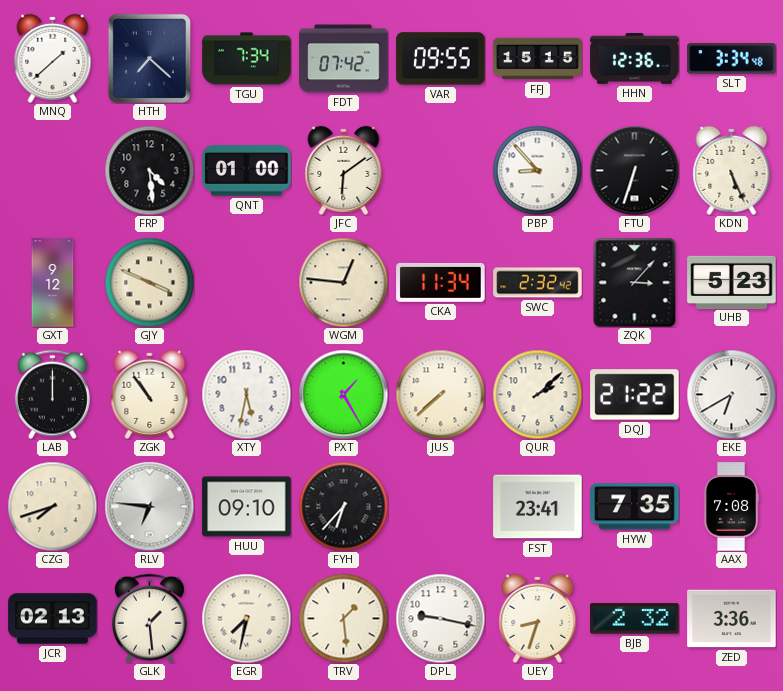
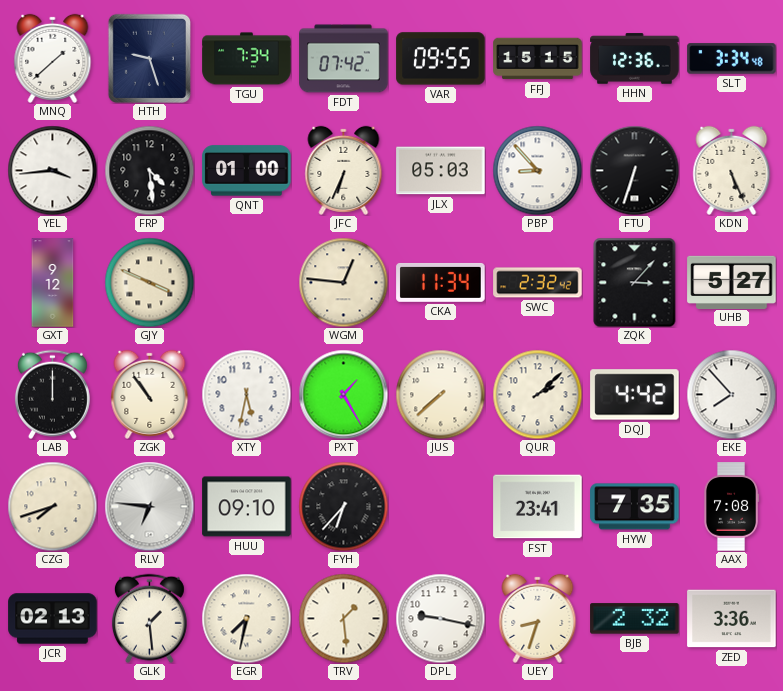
HTH: 7:22 -> 9:27 (149, 58)
YEL: none -> 3:44 (52, 170)
JFC: 6:09 -> 6:34 (344, 170)
JLX: none -> 05:03 (441, 171)
UHB: 5:23 -> 5:27 (732, 282)
DQJ: 21:22 -> 4:42 (635, 395)
EKE: 6:40 -> 7:53 (731, 394)
